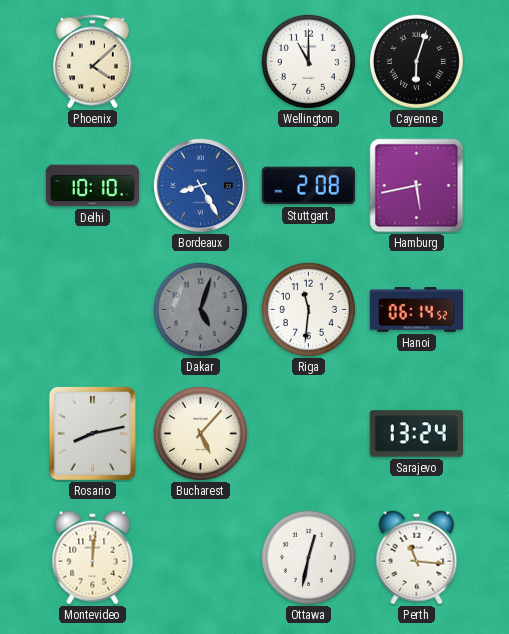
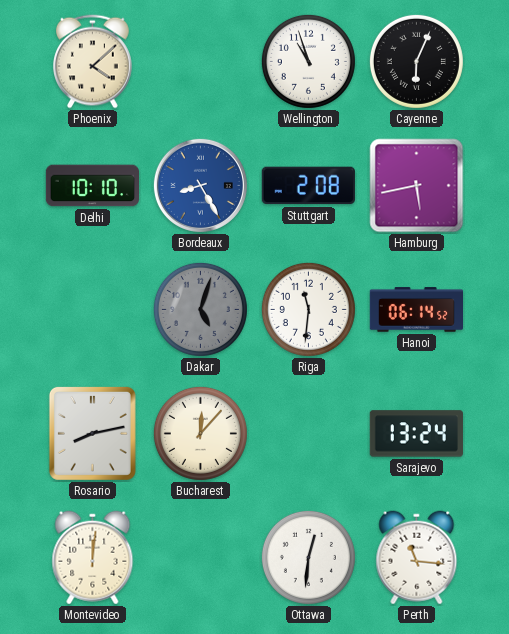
Wellington: 11:00 -> 10:57 (308, 61)
Cayenne: 6:03 -> 6:04 (416, 61)
Bucharest: 5:07 -> 12:07 (200, 433)
Ottawa: 12:32 -> 12:31 (308, 557)
